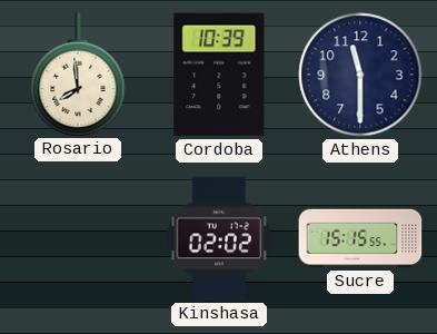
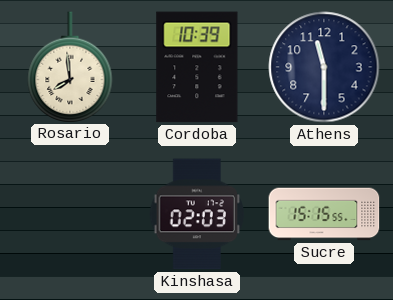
Kinshasa: 02:02 -> 02:03 (197, 214)
